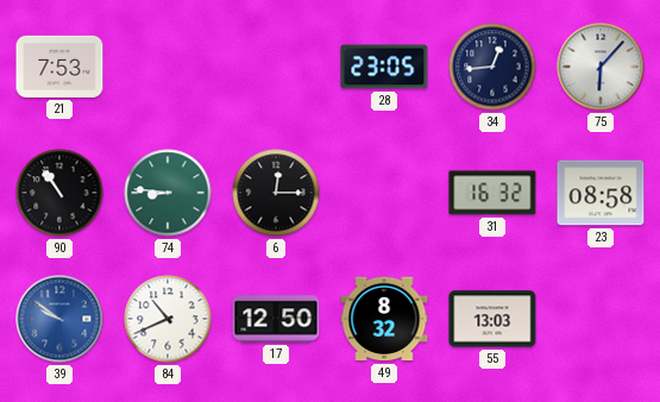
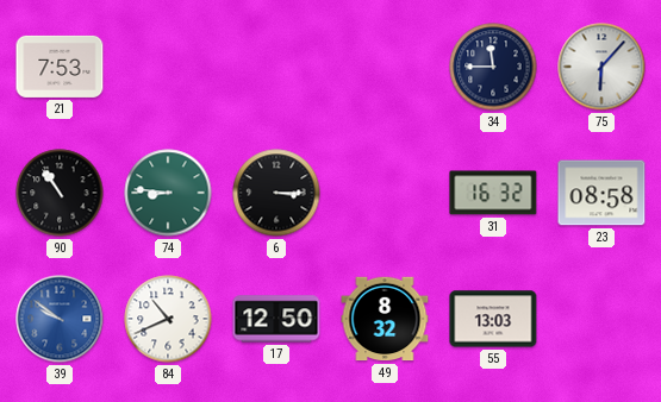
28: 23:05 -> none (384, 67)
34: 12:44 -> 11:45 (493, 67)
6: 12:15 -> 3:15 (276, 193)
